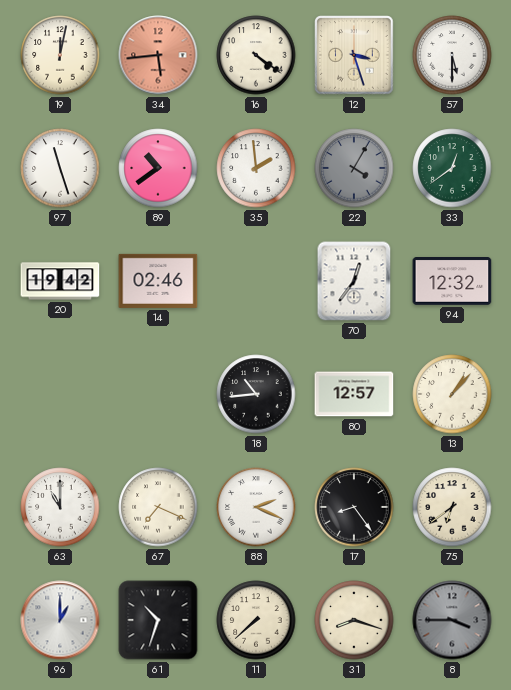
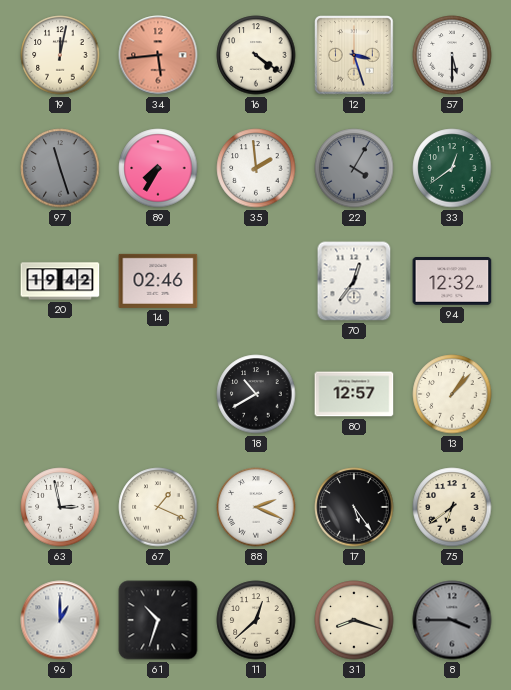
97 dial: white -> grey (60, 168)
89: 10:39 -> 7:35 (158, 168)
18: 10:44 -> 10:40 (256, 394)
63: 11:00 -> 2:58 (60, 507)
67: 7:19 -> 1:19 (158, 507)
17: 8:24 -> 5:24 (354, 507)
11: 7:38 -> 12:38 (256, 620)
